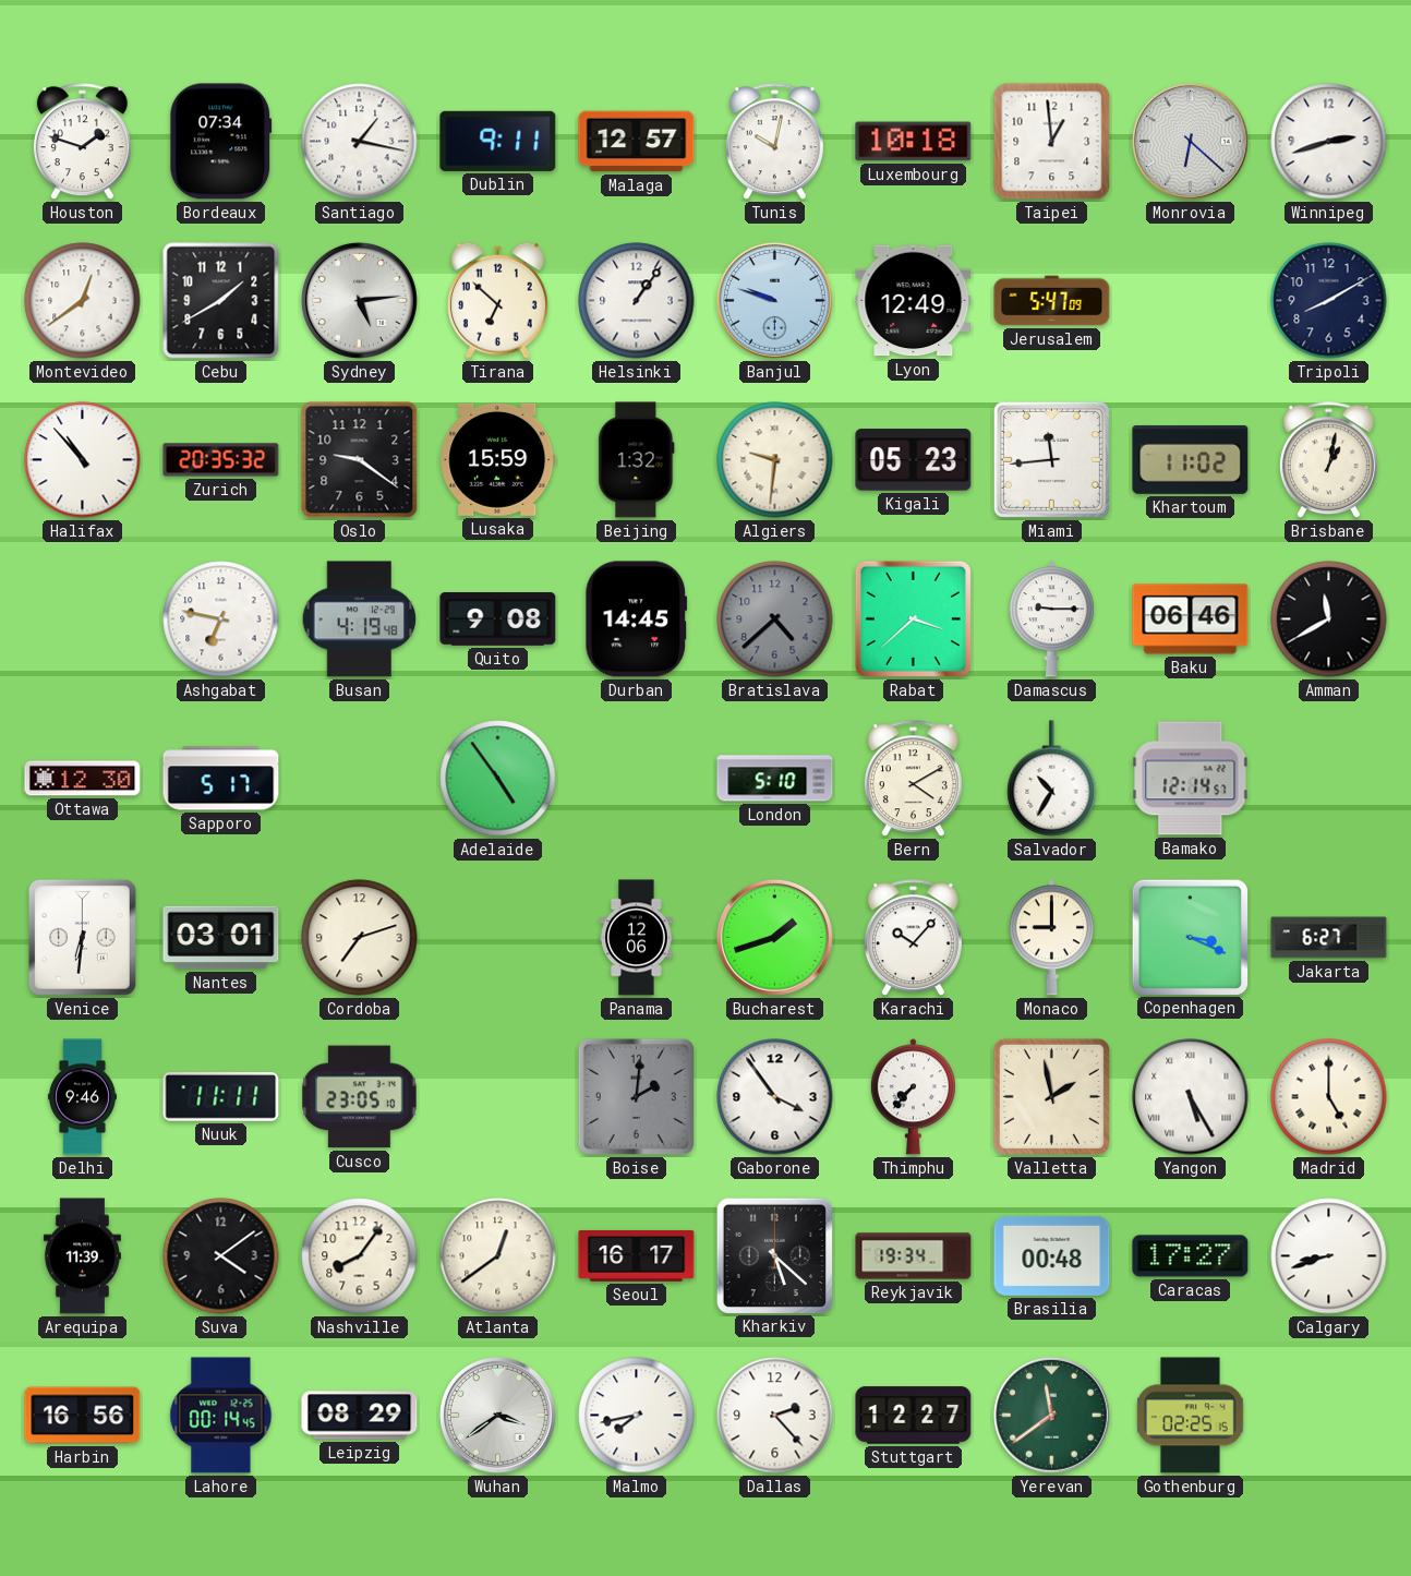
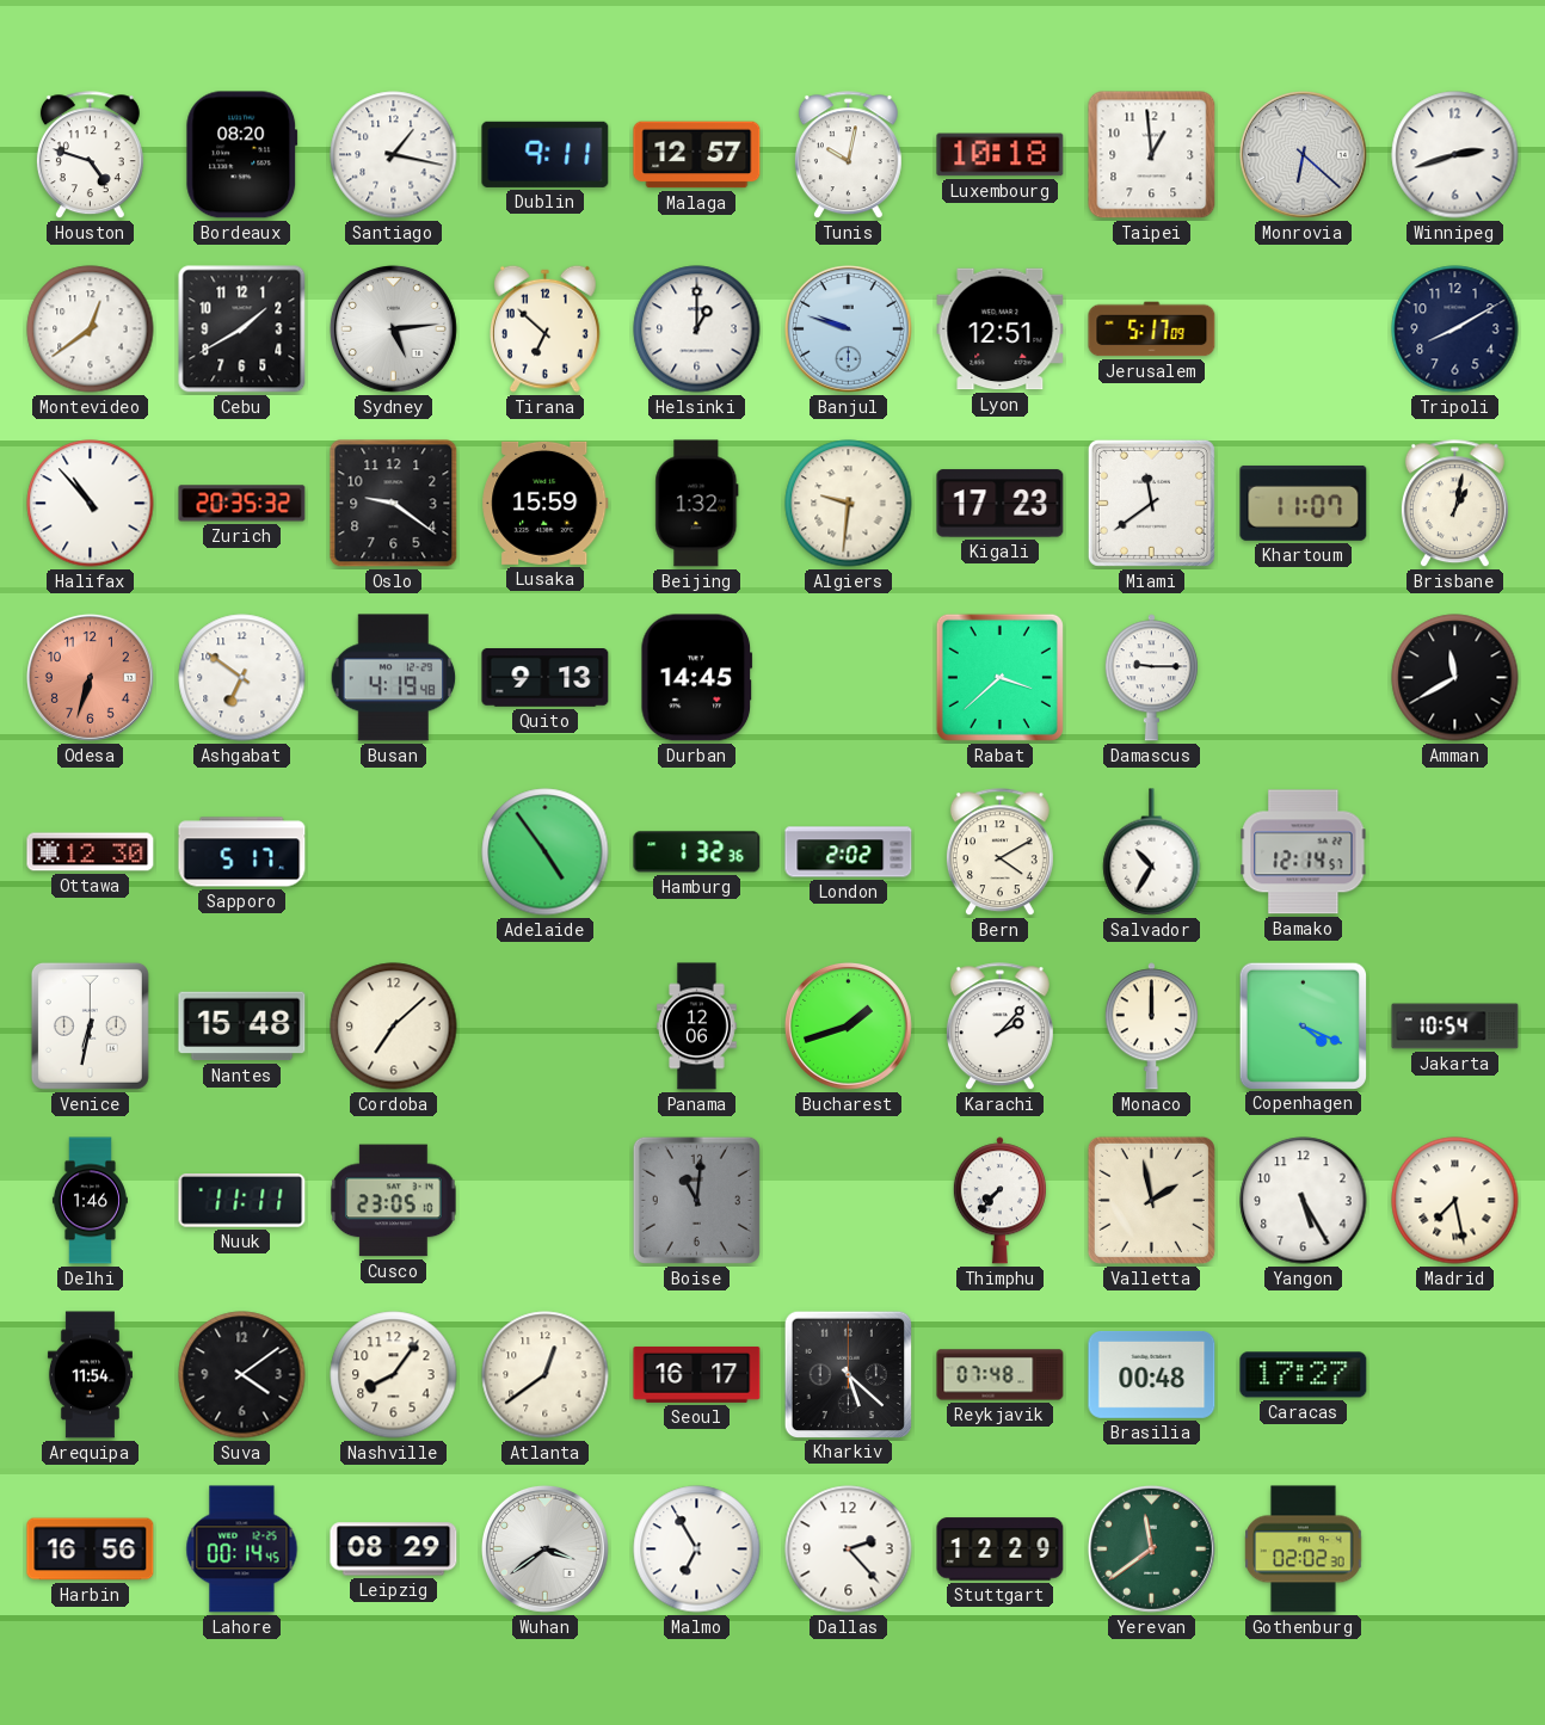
Houston: 1:48 -> 4:48 (90, 155)
Bordeaux: 07:34 -> 08:20 (242, 155)
Helsinki: 1:06 -> 1:00 (697, 329)
Lyon: 12:49 -> 12:51 (1001, 329)
Jerusalem: 5:47 -> 5:17 (1152, 329)
Kigali: 05:23 -> 17:23 (1001, 504)
Miami: 11:44 -> 11:39 (1151, 503)
Khartoum: 11:02 -> 11:07 (1304, 503)
Odesa: none -> 6:33 (90, 677)
Ashgabat: 6:47 -> 6:51 (242, 678)
Quito: 9:08 -> 9:13 (546, 678)
Bratislava: 4:38 -> none (775, 619)
Baku: 06:46 -> none (1191, 619)
Hamburg: none -> 1:32 (697, 852)
London: 5:10 -> 2:02 (849, 852)
Venice: 6:31 -> 6:32 (90, 1025)
Nantes: 03:01 -> 15:48 (242, 1027)
Cordoba: 7:12 -> 7:08 (394, 1027)
Karachi: 10:07 -> 2:07 (999, 1027)
Monaco: 9:00 -> 12:00 (1151, 1027)
Copenhagen: 3:19 -> 4:19 (1303, 1025)
Jakarta: 6:27 -> 10:54 (1455, 1027)
Delhi: 9:46 -> 1:46 (90, 1201)
Boise: 2:01 -> 11:01 (696, 1200)
Gaborone: 3:54 -> none (775, 1097)
Yangon numerals: Roman -> Arabic (1304, 1201)
Madrid: 5:00 -> 7:28 (1455, 1201)
Arequipa: 11:39 -> 11:54 (90, 1375)
Reykjavik: 19:34 -> 07:48 (1001, 1375)
Calgary: 8:42 -> none (1329, 1256)
Malmo: 7:43 -> 6:55 (697, 1550)
Stuttgart: 12:27 -> 12:29 (1001, 1550)
Gothenburg: 02:25 -> 02:02 (1304, 1550)
